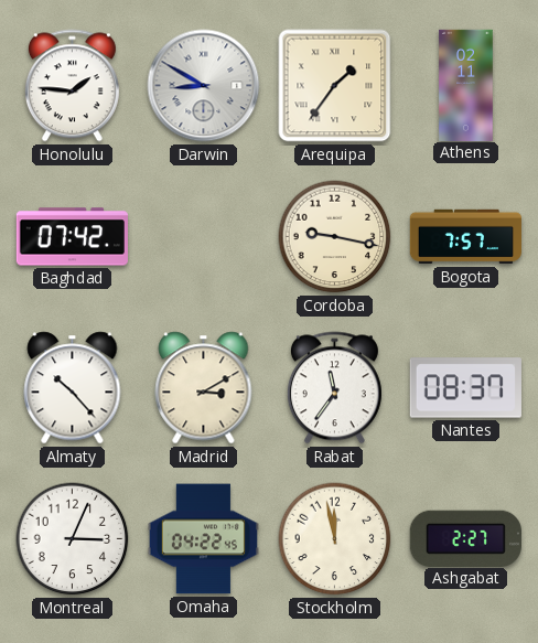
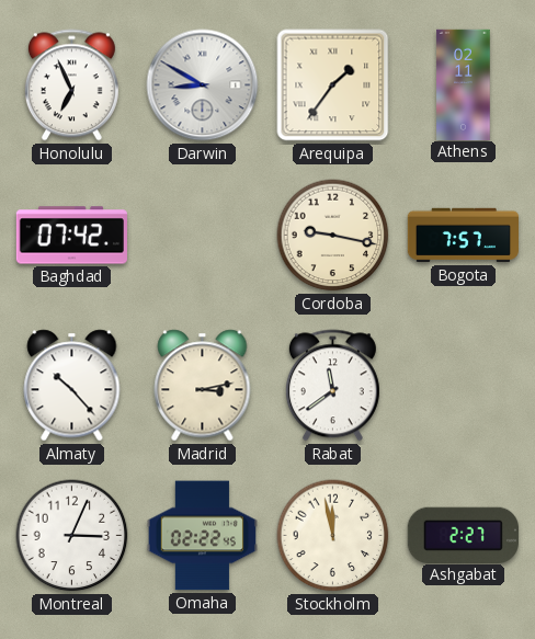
Honolulu: 1:46 -> 6:56 (71, 85)
Madrid: 3:10 -> 3:13 (203, 386)
Rabat: 11:36 -> 11:39 (332, 386)
Nantes: 08:37 -> none (465, 388)
Omaha: 04:22 -> 02:22 (202, 536)
